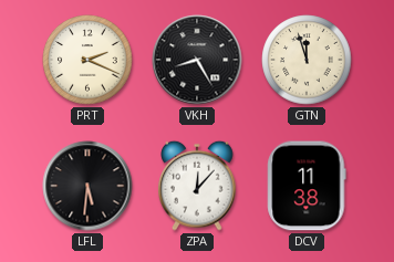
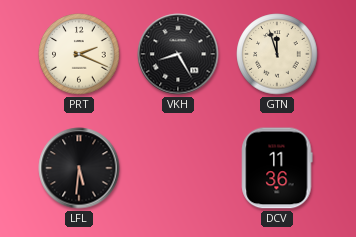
ZPA: 12:07 -> none (197, 186)
DCV: 11:38 -> 11:36 (277, 168)
